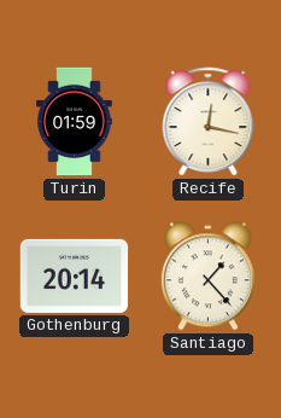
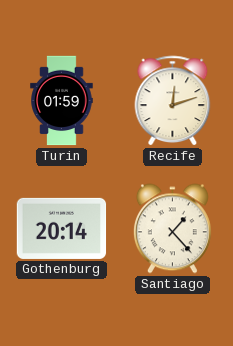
Recife: 12:17 -> 12:12 (173, 101)
